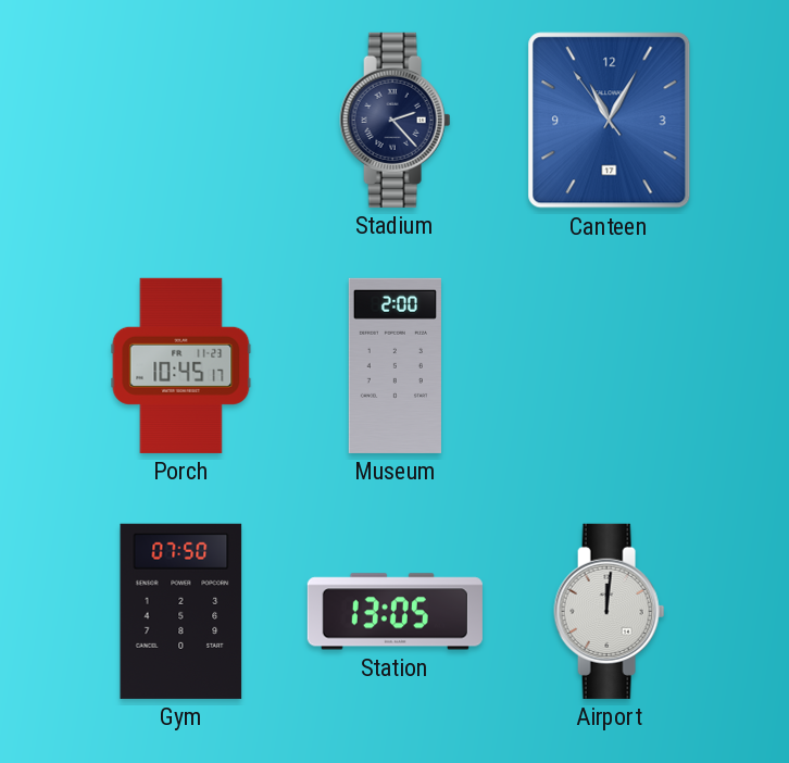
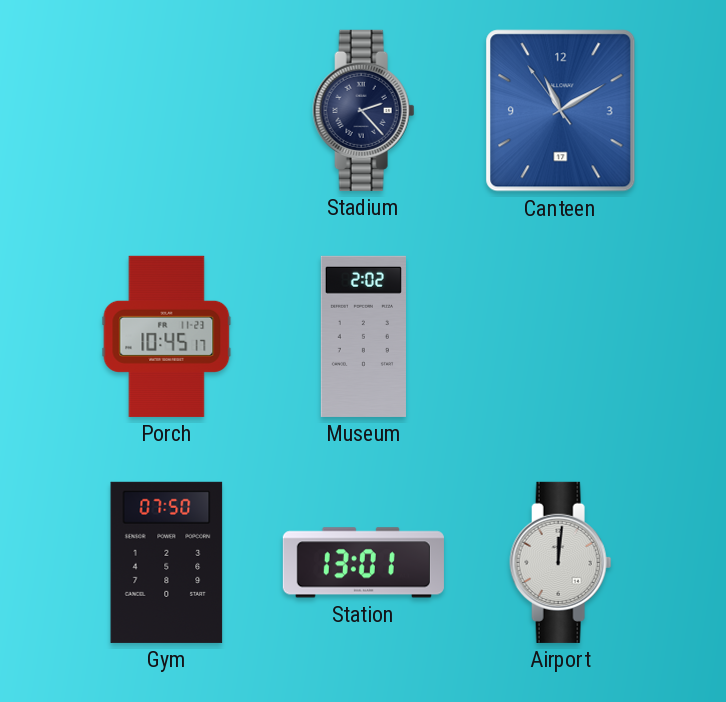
Canteen: 11:04 -> 11:09 (561, 111)
Museum: 2:00 -> 2:02 (363, 336)
Station: 13:05 -> 13:01 (363, 563)
